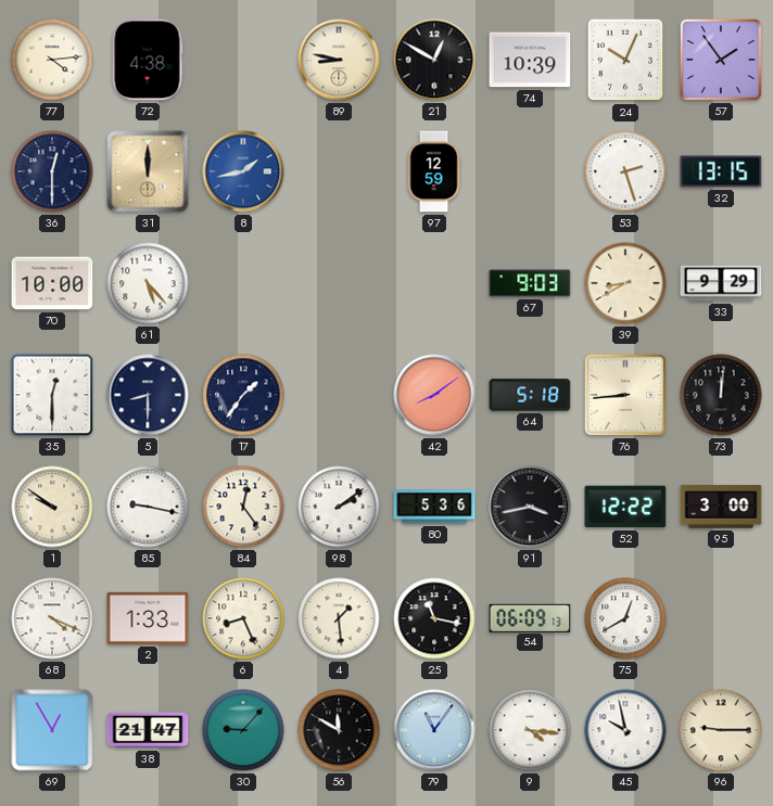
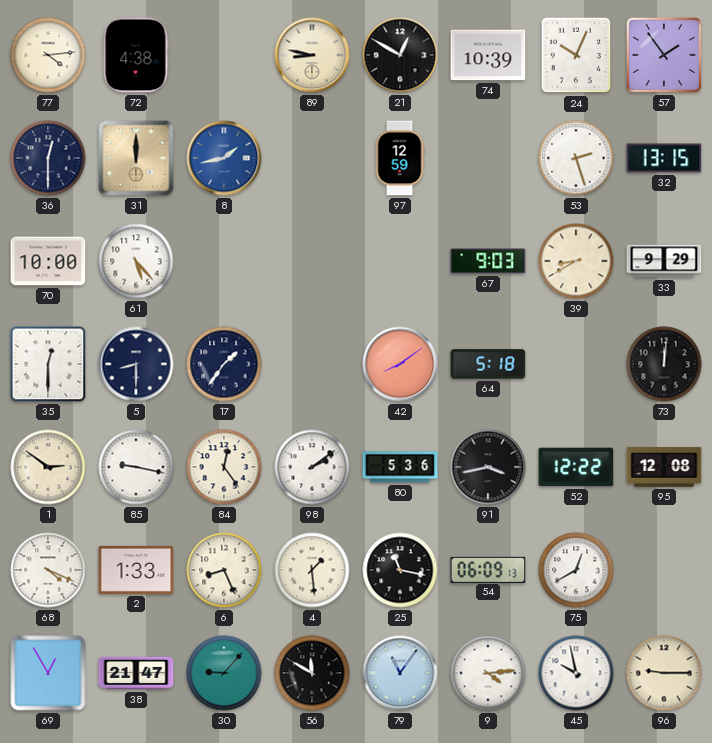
76: 8:44 -> none (625, 395)
1: 9:51 -> 2:51 (48, 467)
95: 3:00 -> 12:08 (664, 467)
9: 4:16 -> 4:14 (488, 673)
